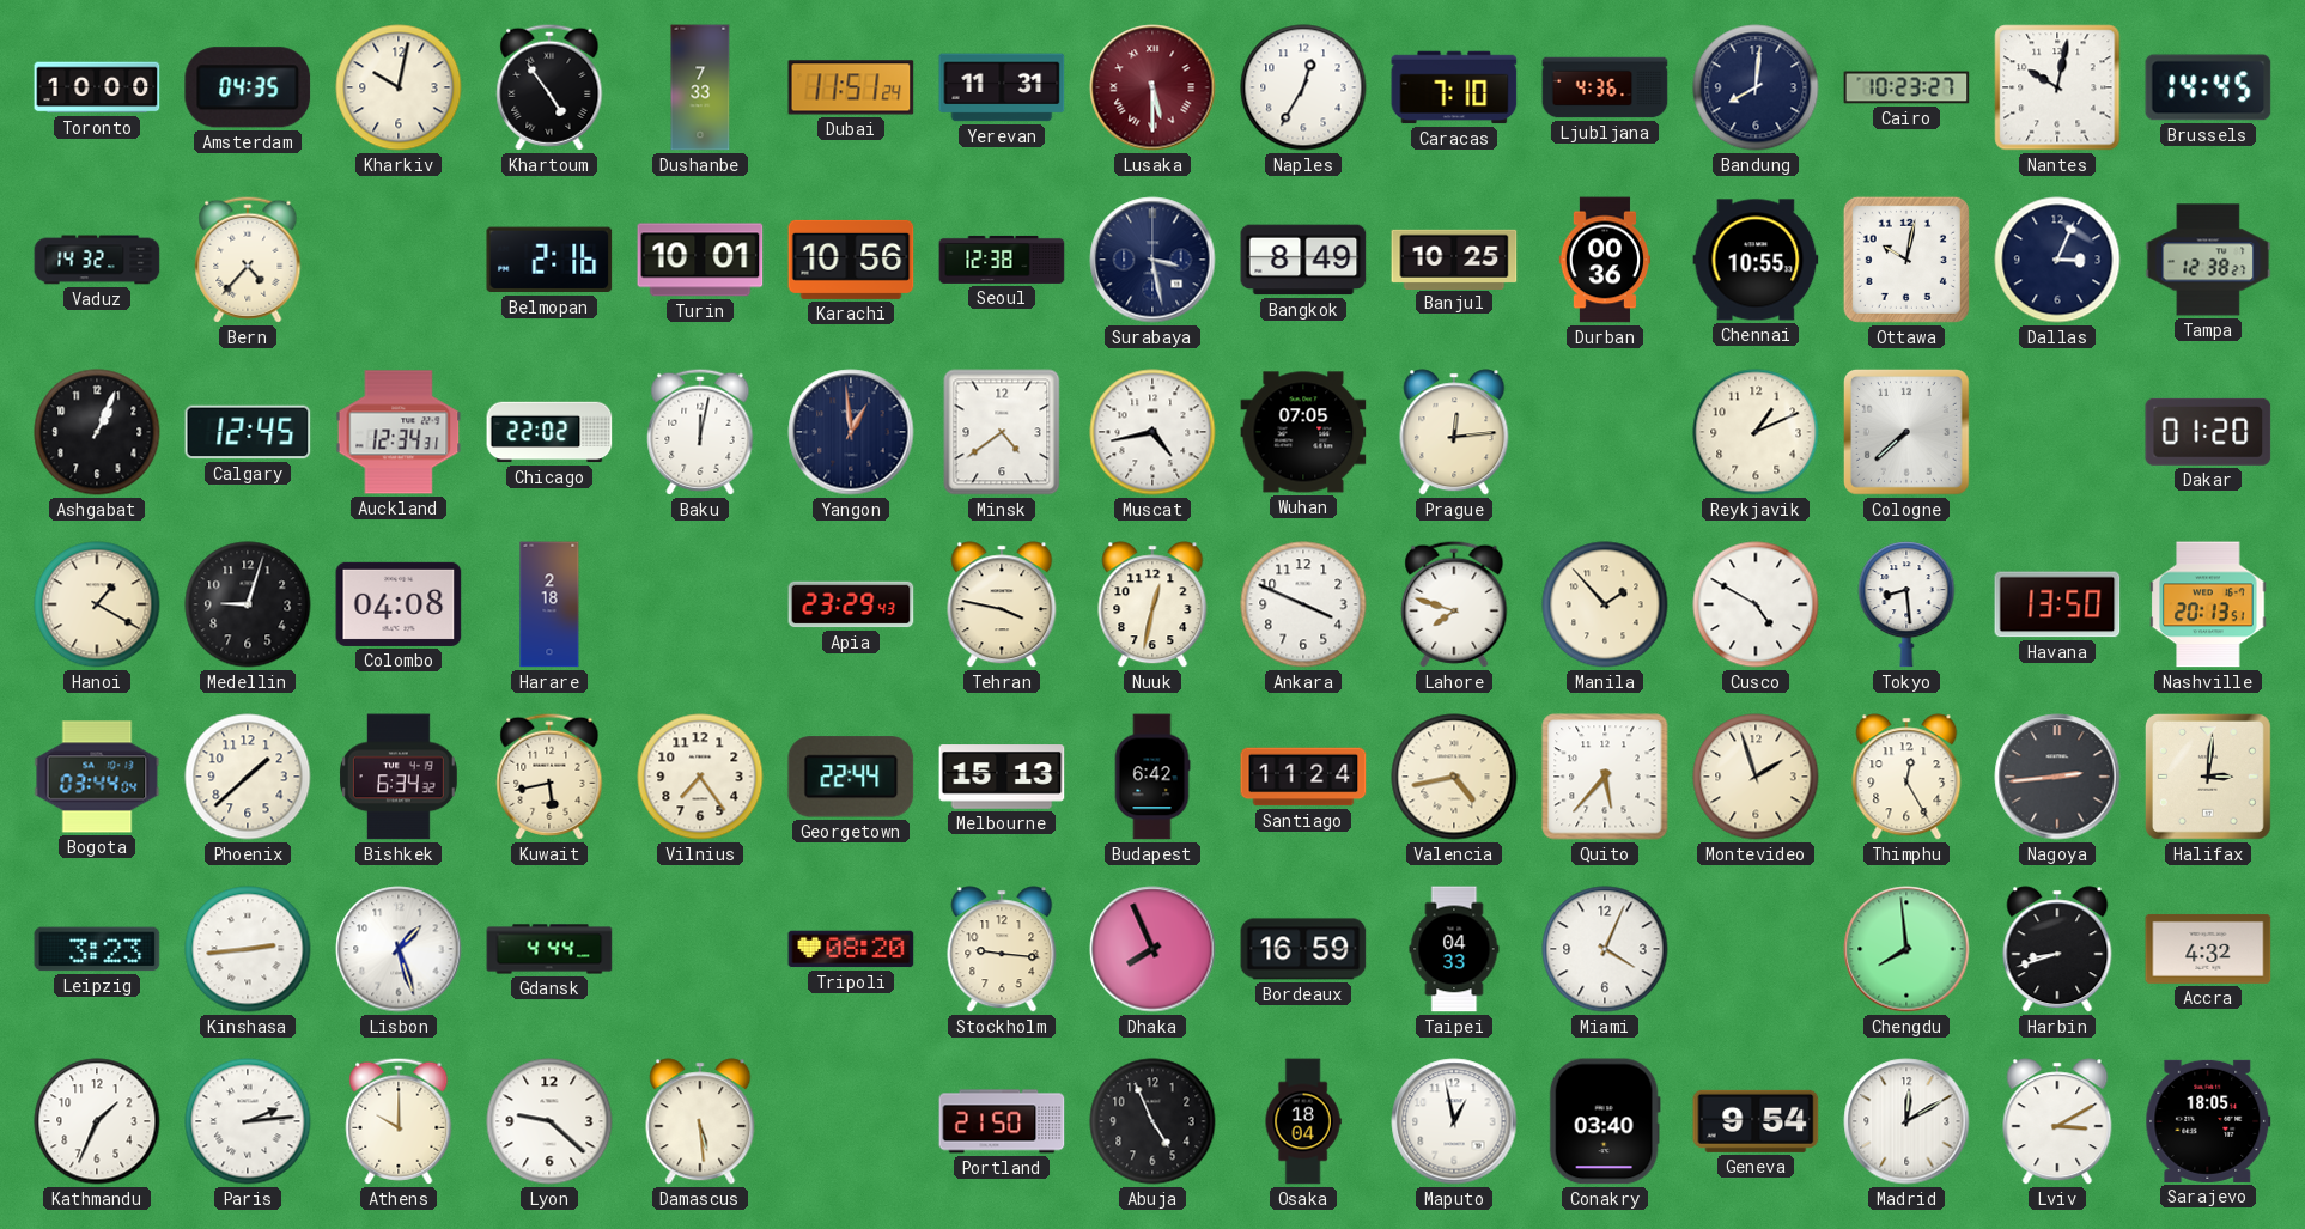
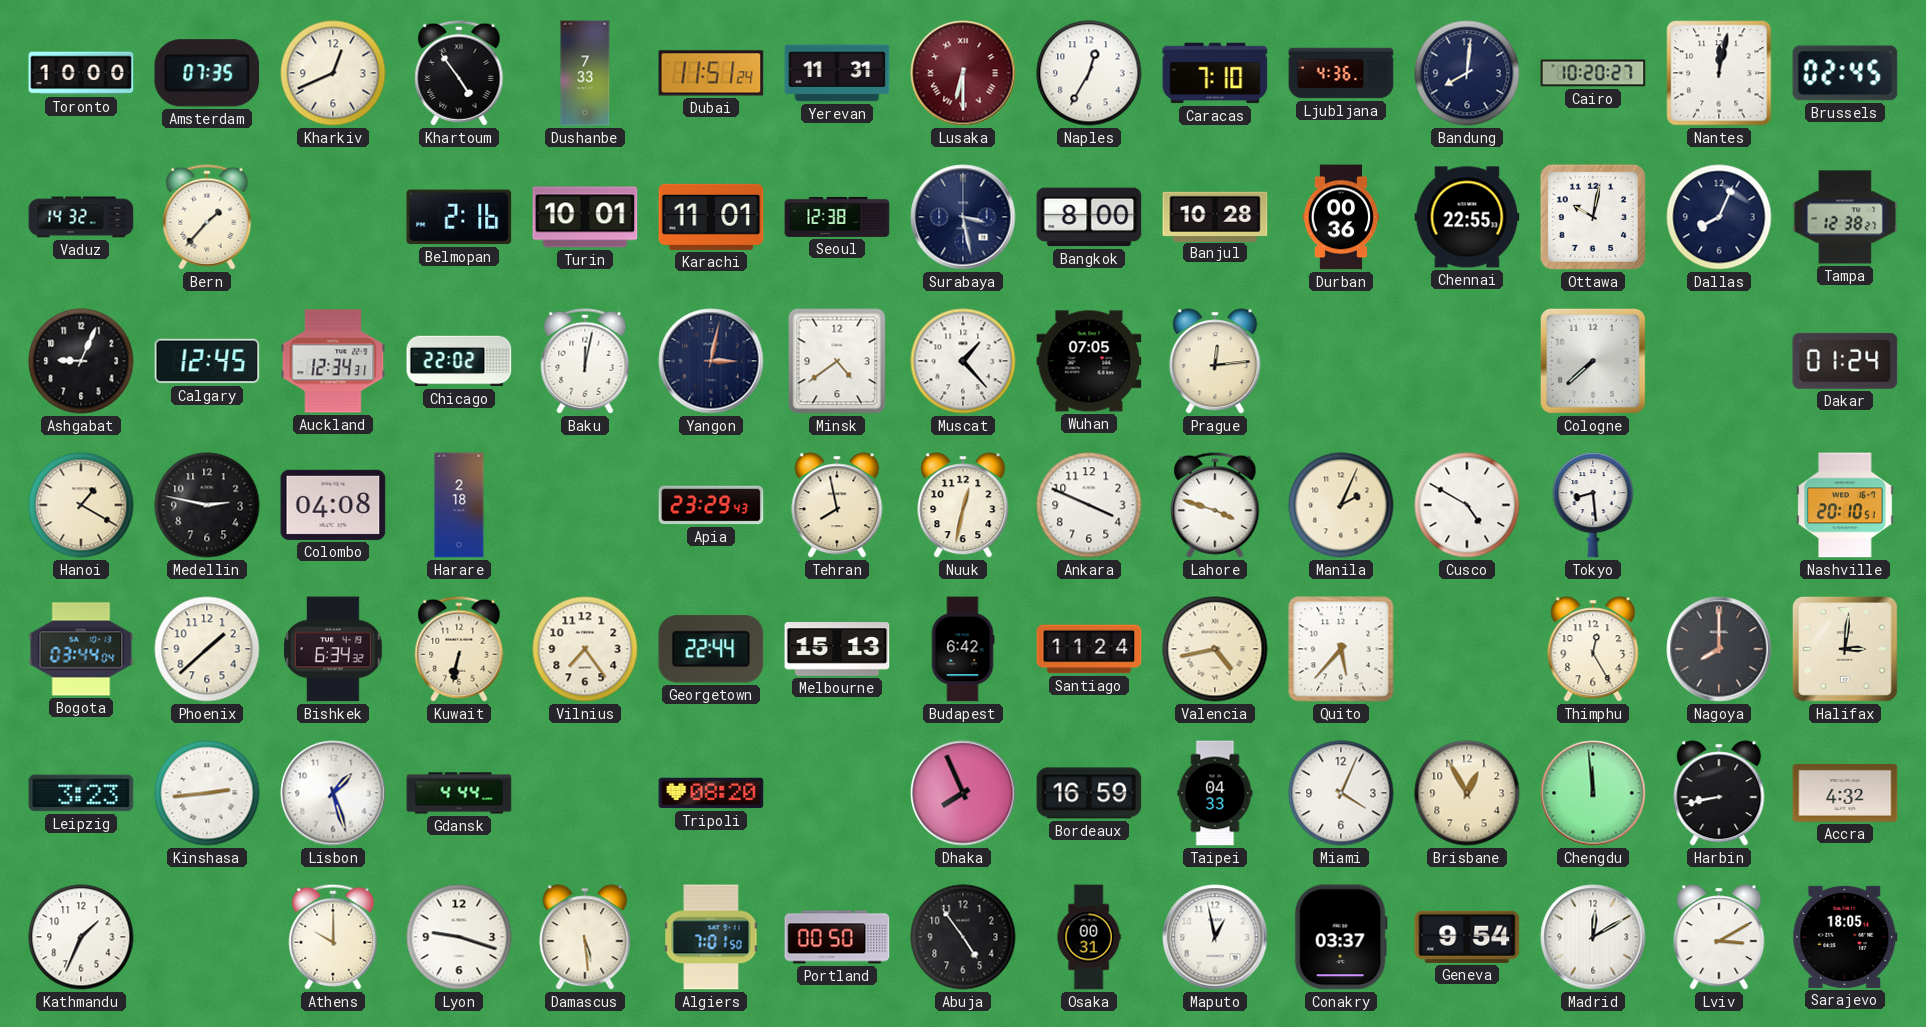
Amsterdam: 04:35 -> 07:35 (207, 73)
Kharkiv: 10:02 -> 12:41 (333, 73)
Lusaka: 5:30 -> 6:30 (963, 73)
Cairo: 10:23 -> 10:20 (1593, 73)
Nantes: 10:02 -> 12:02 (1719, 73)
Brussels: 14:45 -> 02:45 (1845, 73)
Bern: 4:37 -> 1:37 (207, 217)
Karachi: 10:56 -> 11:01 (711, 217)
Bangkok: 8:49 -> 8:00 (1089, 217)
Banjul: 10:25 -> 10:28 (1215, 216)
Chennai: 10:55 -> 22:55 (1467, 217)
Dallas: 3:04 -> 8:04 (1719, 217)
Ashgabat: 1:04 -> 9:04 (81, 361)
Yangon: 12:59 -> 3:02 (711, 361)
Muscat: 4:43 -> 1:23 (963, 361)
Reykjavik: 1:11 -> none (1756, 432)
Dakar: 01:20 -> 01:24 (1845, 361)
Medellin: 9:03 -> 2:47 (207, 505)
Tehran: 3:47 -> 7:58 (837, 505)
Lahore: 7:48 -> 3:48 (1215, 505)
Manila: 1:53 -> 2:04 (1341, 505)
Havana: 13:50 -> none (2057, 604)
Nashville: 20:13 -> 20:10 (1845, 505)
Kuwait: 5:43 -> 6:32 (459, 649)
Montevideo: 1:57 -> none (1756, 777)
Nagoya: 2:44 -> 8:00 (1719, 649)
Stockholm: 9:16 -> none (1002, 949)
Brisbane: none -> 12:55 (1467, 793)
Chengdu: 7:59 -> 11:59 (1593, 793)
Harbin: 8:42 -> 8:43 (1719, 793)
Paris: 2:14 -> none (248, 1121)
Lyon: 9:22 -> 9:18 (459, 937)
Algiers: none -> 7:01 (711, 937)
Portland: 21:50 -> 00:50 (837, 937)
Abuja: 4:56 -> 4:54 (963, 937)
Osaka: 18:04 -> 00:31 (1089, 937)
Conakry: 03:40 -> 03:37 (1341, 937)
